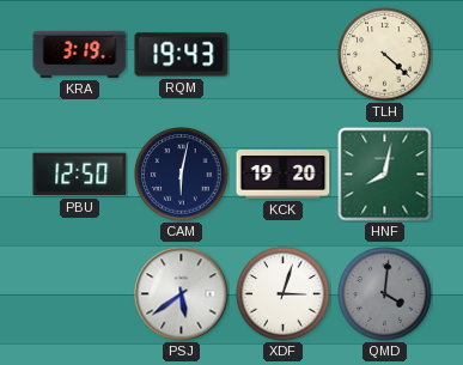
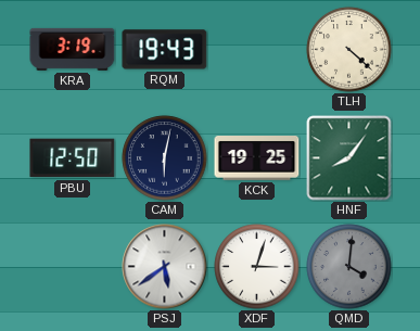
KCK: 19:20 -> 19:25 (257, 158)
HNF: 8:02 -> 8:06 (349, 158)
